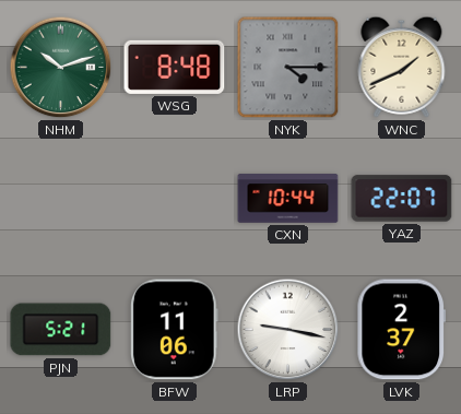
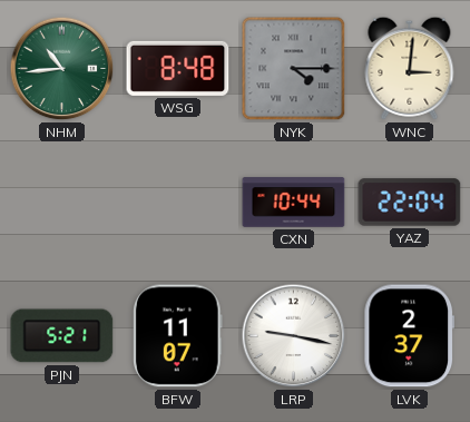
NHM: 10:12 -> 10:44 (62, 69)
WNC: 1:41 -> 3:01 (410, 68)
YAZ: 22:07 -> 22:04 (410, 203)
BFW: 11:06 -> 11:07 (178, 336)
